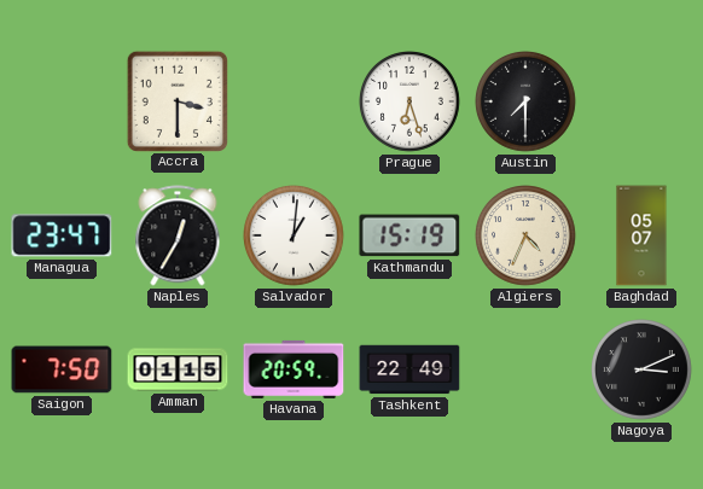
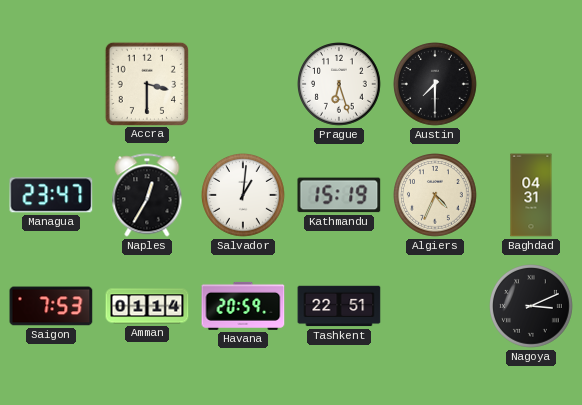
Baghdad: 05:07 -> 04:31 (531, 195)
Saigon: 7:50 -> 7:53 (51, 306)
Amman: 01:15 -> 01:14 (147, 306)
Tashkent: 22:49 -> 22:51 (339, 306)
